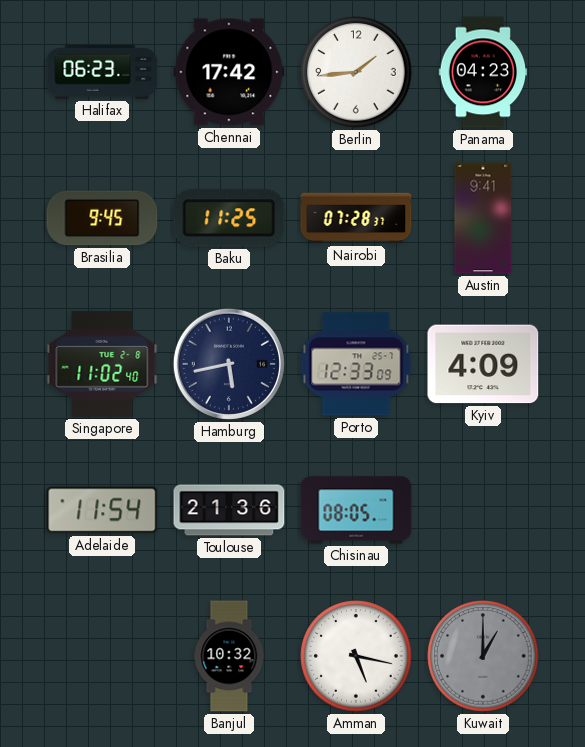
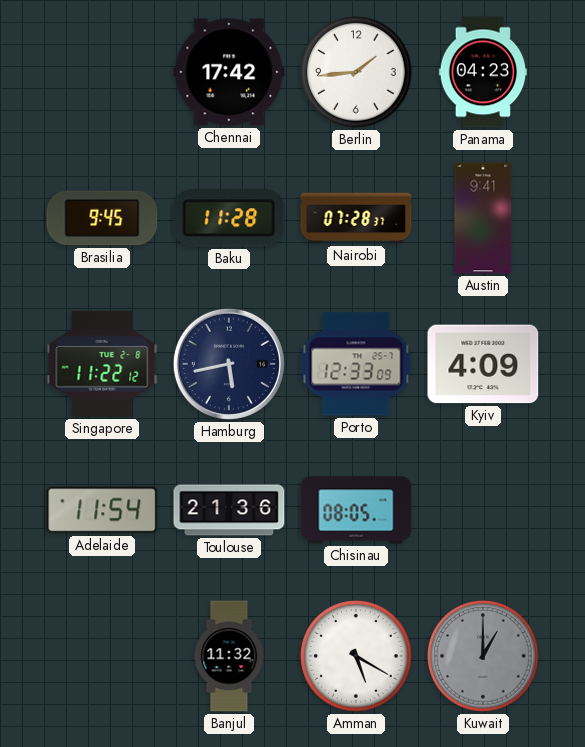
Halifax: 06:23 -> none (102, 72)
Baku: 11:25 -> 11:28 (229, 218)
Singapore: 11:02 -> 11:22 (102, 364)
Banjul: 10:32 -> 11:32 (229, 656)
Amman: 5:17 -> 5:20 (356, 656)
